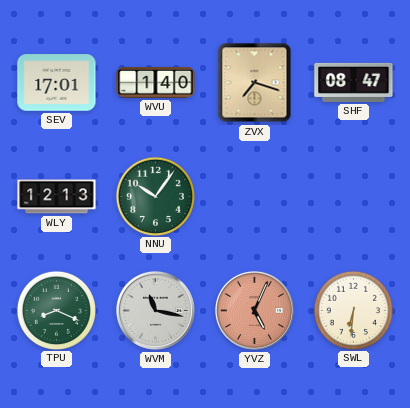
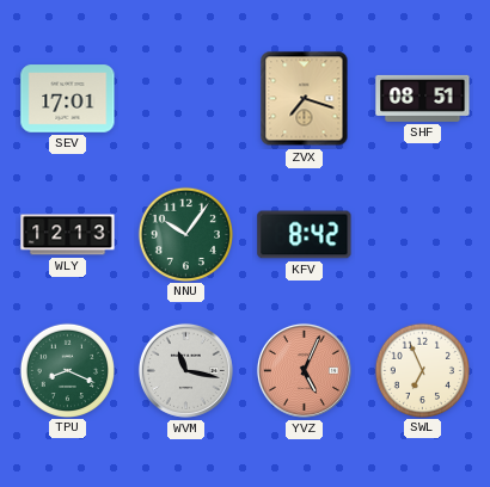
WVU: 1:40 -> none (156, 83)
SHF: 08:47 -> 08:51 (423, 98)
KFV: none -> 8:42 (305, 235)
SWL: 6:31 -> 6:56 (422, 370)
